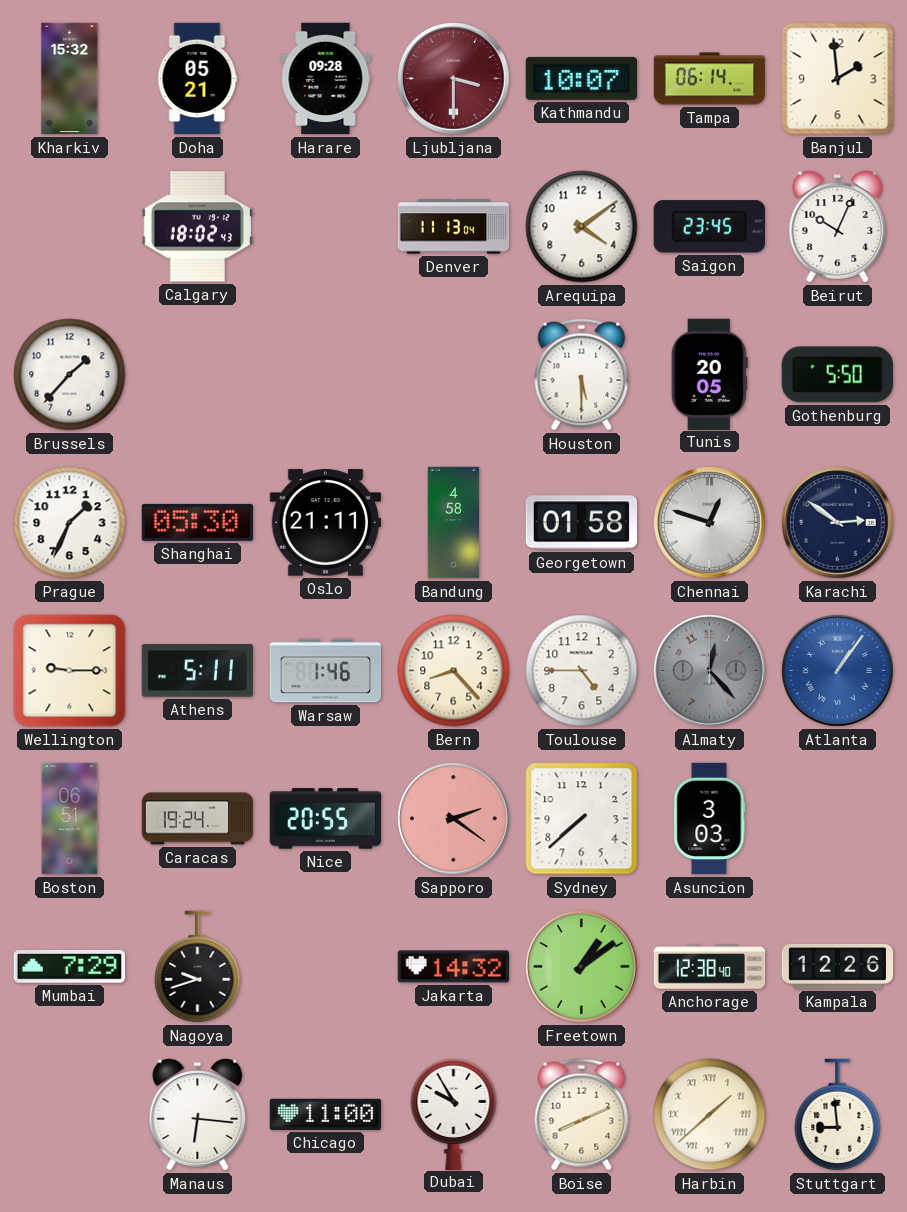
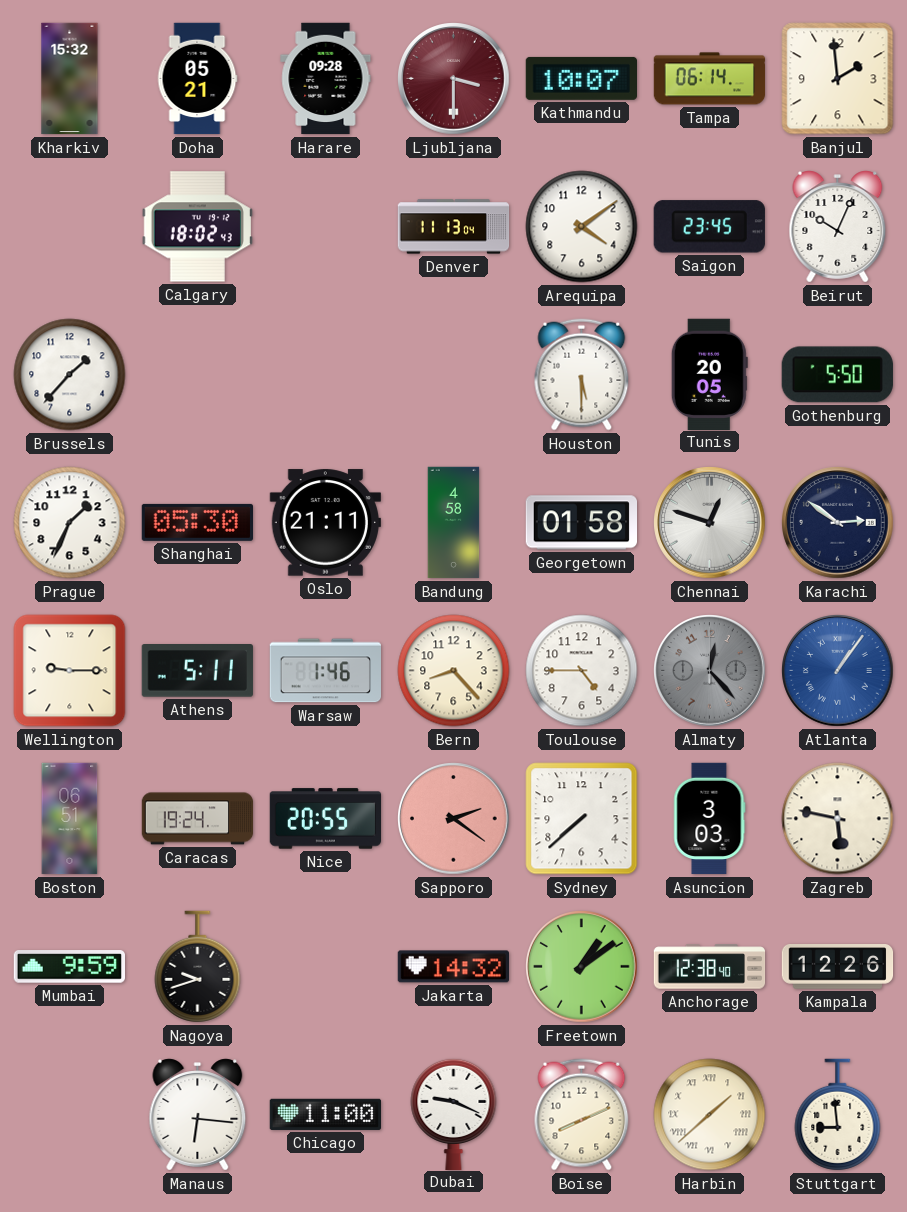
Zagreb: none -> 5:47 (838, 819)
Mumbai: 7:29 -> 9:59 (69, 967)
Dubai: 9:55 -> 9:19 (454, 1113)
